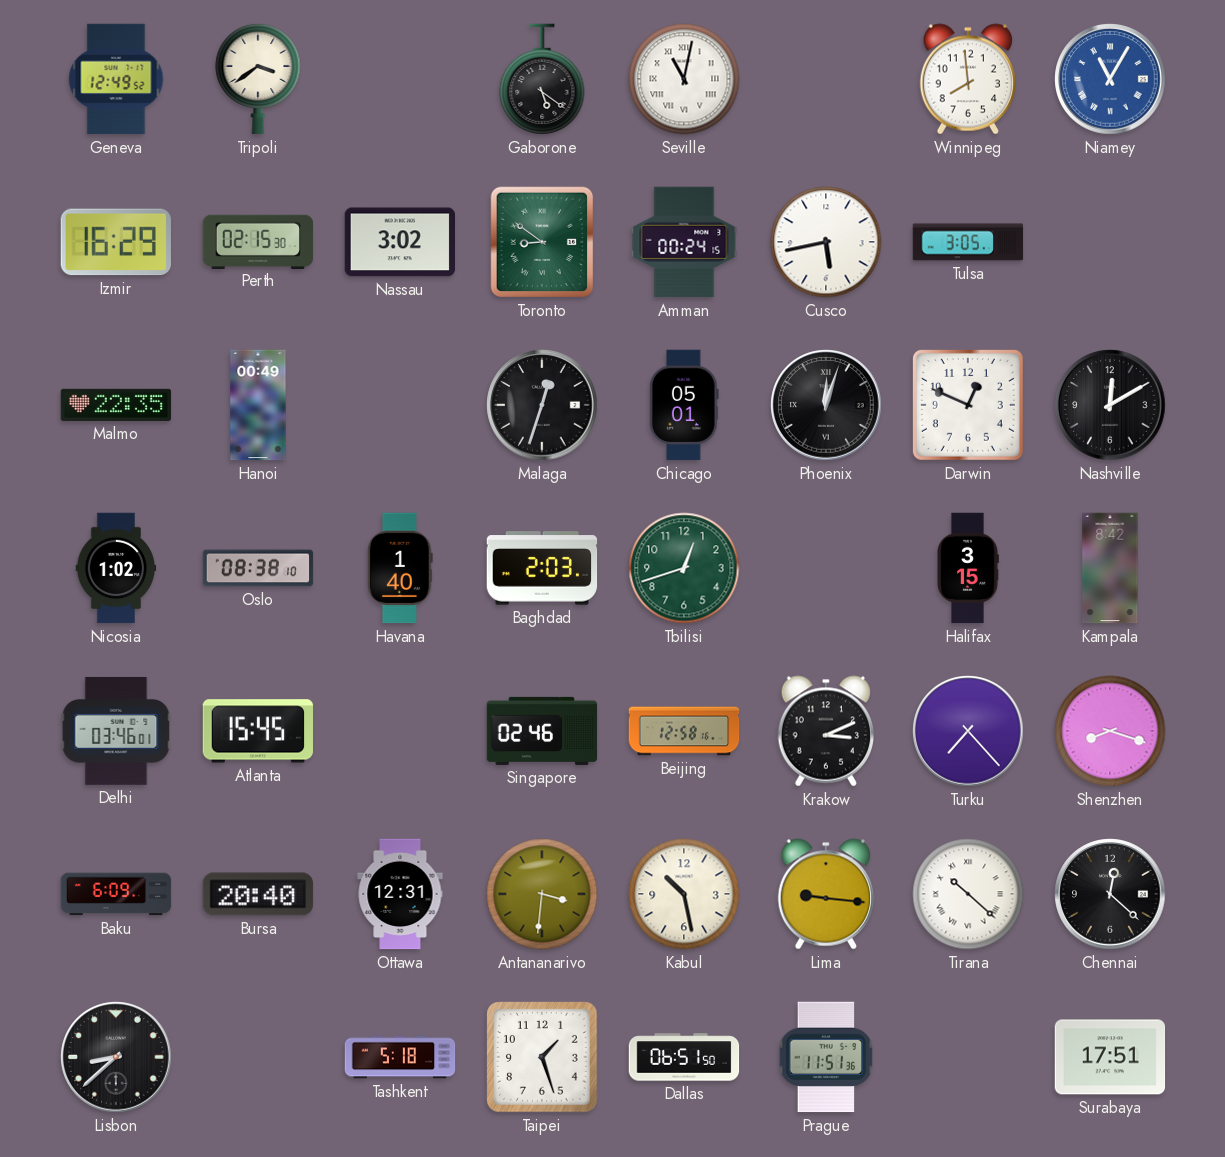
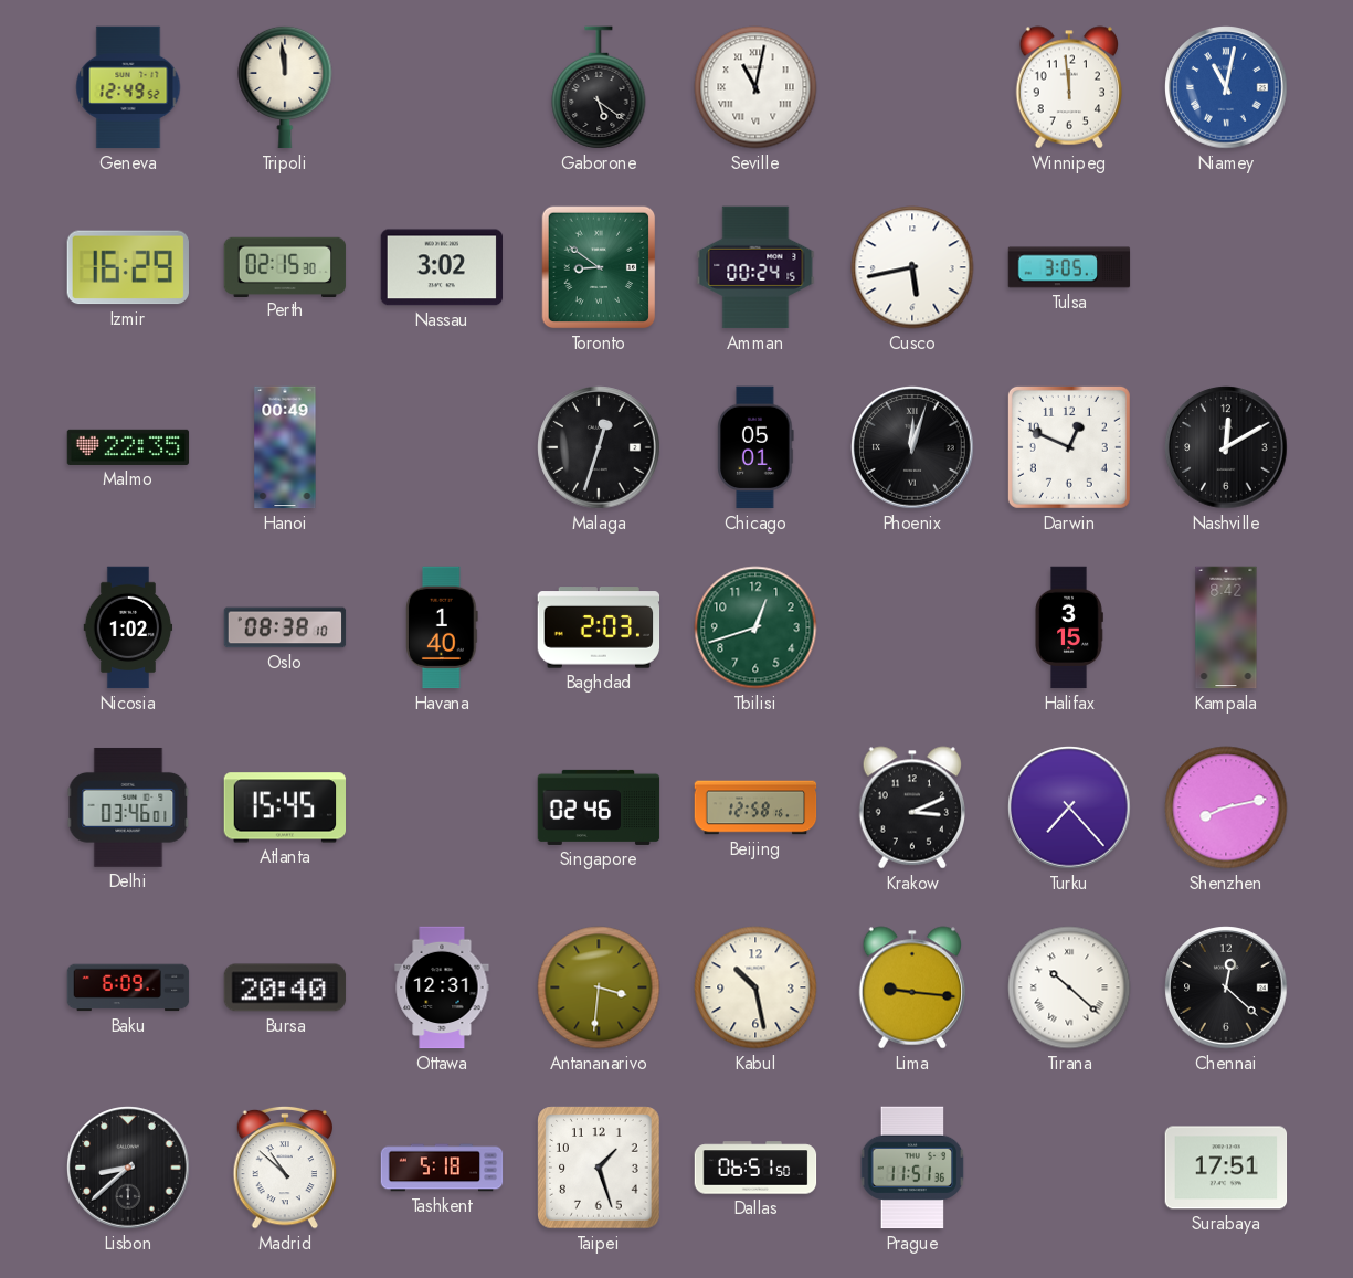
Tripoli: 3:39 -> 11:59 (285, 87)
Winnipeg: 7:59 -> 11:59 (1068, 87)
Niamey: 11:05 -> 11:02 (1226, 87)
Shenzhen: 8:18 -> 8:13 (1226, 807)
Madrid: none -> 10:52 (285, 1168)
